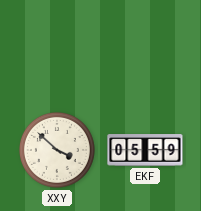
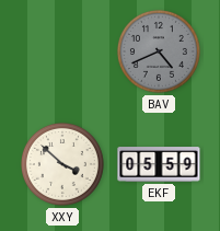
BAV: none -> 4:41 (159, 51)
